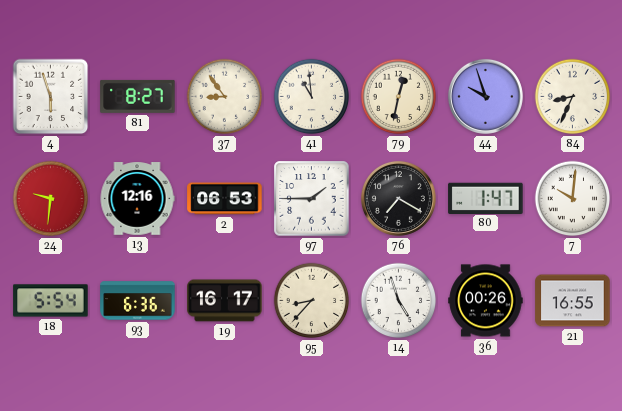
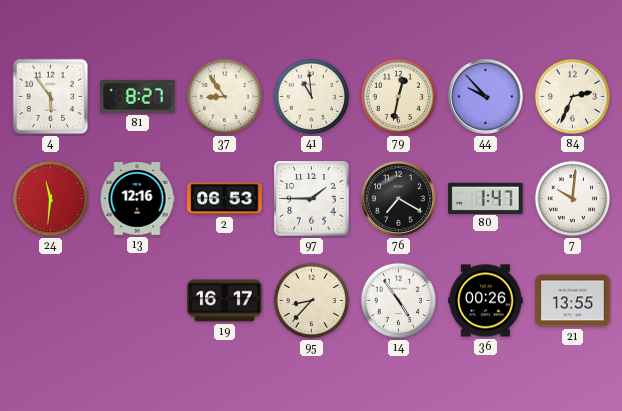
4: 5:57 -> 5:54 (51, 97)
44: 9:57 -> 9:53 (485, 96)
84: 8:34 -> 2:34 (573, 97)
24: 9:31 -> 11:31 (51, 199)
18: 5:54 -> none (51, 301)
93: 6:36 -> none (138, 301)
14: 4:57 -> 4:54 (399, 301)
21: 16:55 -> 13:55 (573, 301)
